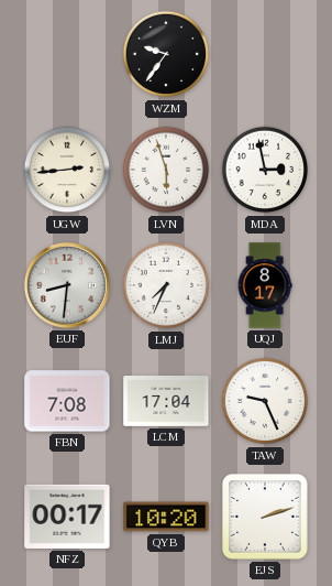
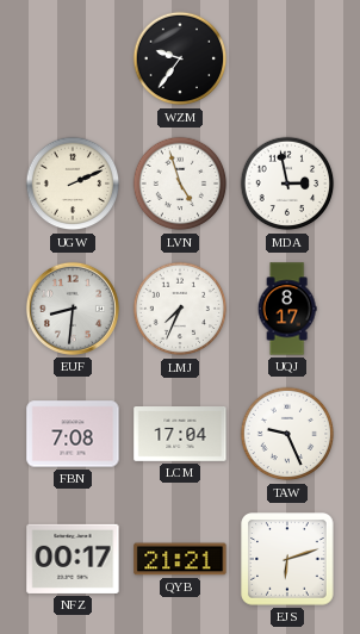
UGW: 2:44 -> 2:11 (73, 184)
LVN: 5:57 -> 4:57 (180, 184)
QYB: 10:20 -> 21:21 (180, 559)
EJS: 2:12 -> 6:12 (287, 559)
